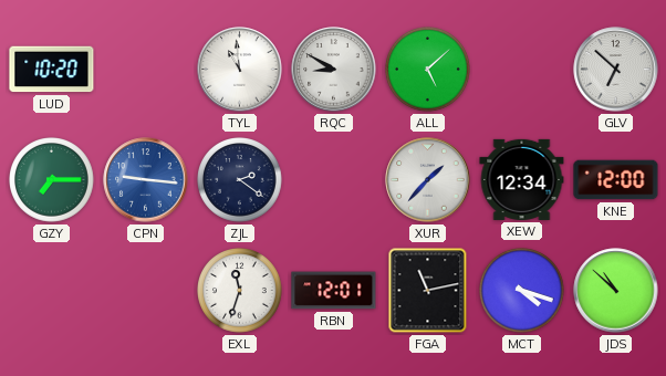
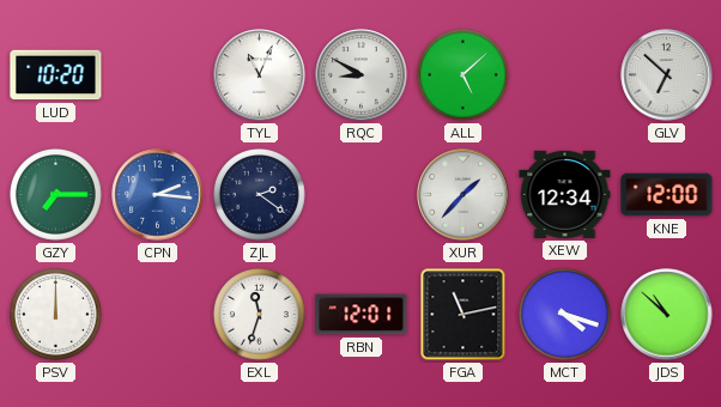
TYL: 10:59 -> 11:04 (260, 75)
CPN: 9:16 -> 2:16 (158, 195)
PSV: none -> 12:00 (56, 315)
